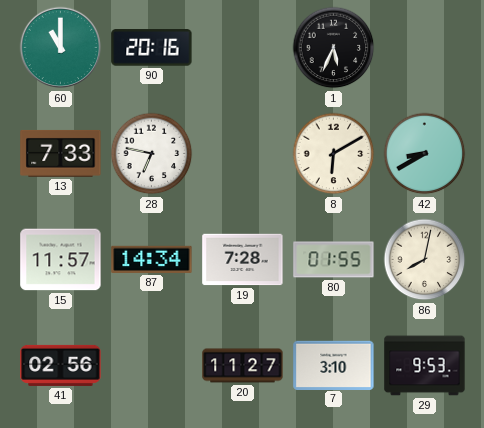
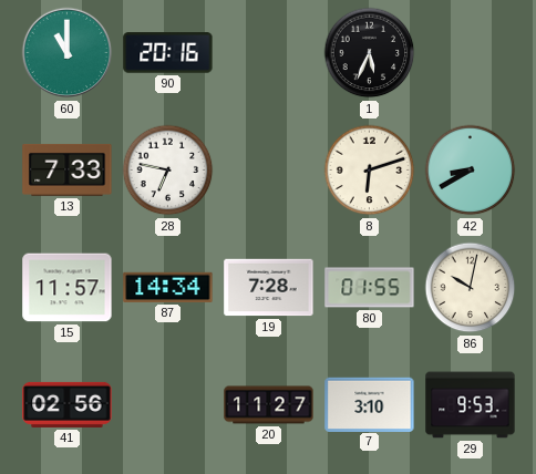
8: 6:10 -> 6:12 (370, 171)
86: 8:02 -> 10:02 (471, 288)
